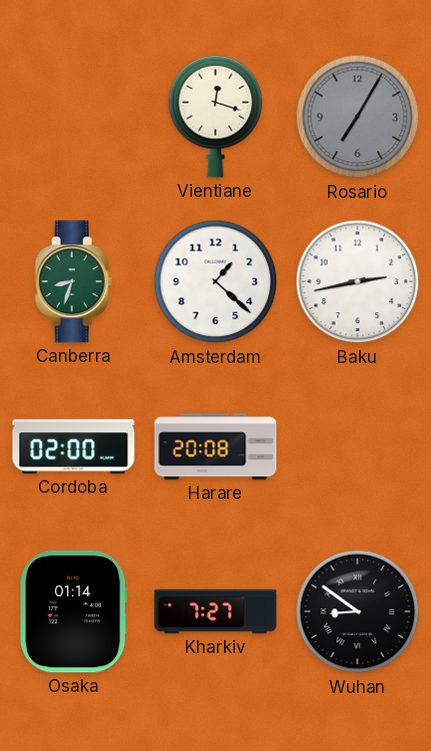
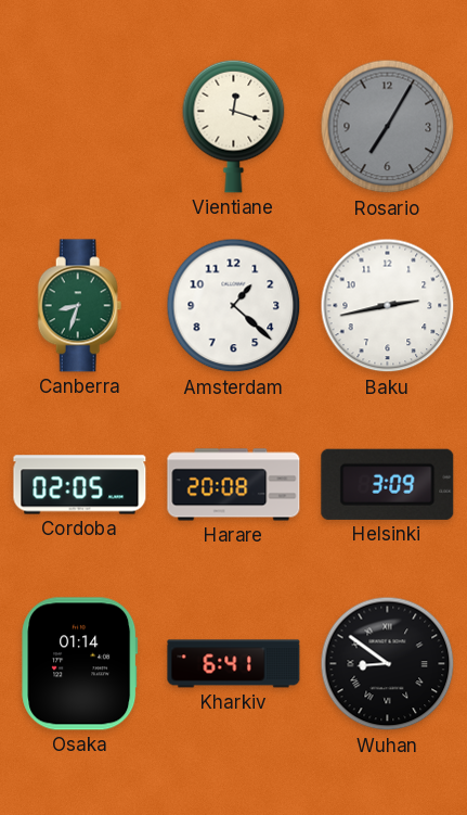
Cordoba: 02:00 -> 02:05 (80, 485)
Helsinki: none -> 3:09 (388, 484)
Kharkiv: 7:27 -> 6:41 (234, 664)
